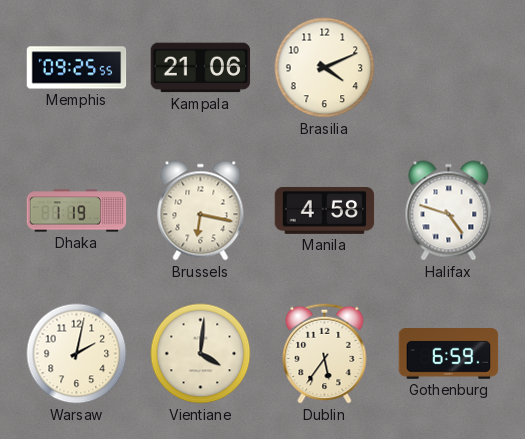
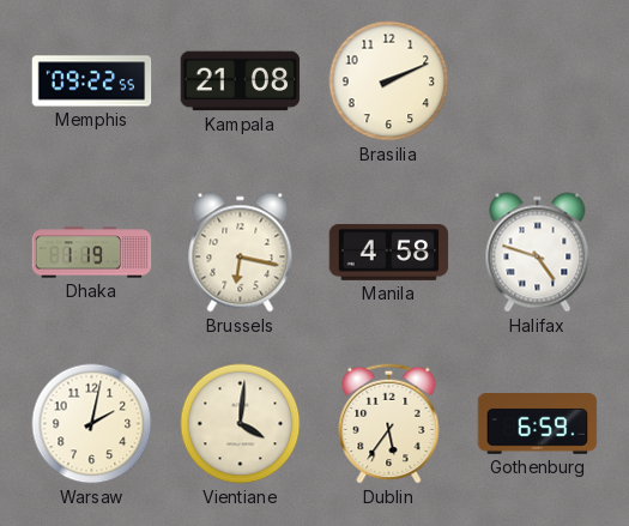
Memphis: 09:25 -> 09:22 (92, 81)
Kampala: 21:06 -> 21:08 (241, 81)
Brasilia: 4:11 -> 2:11 (389, 81)
